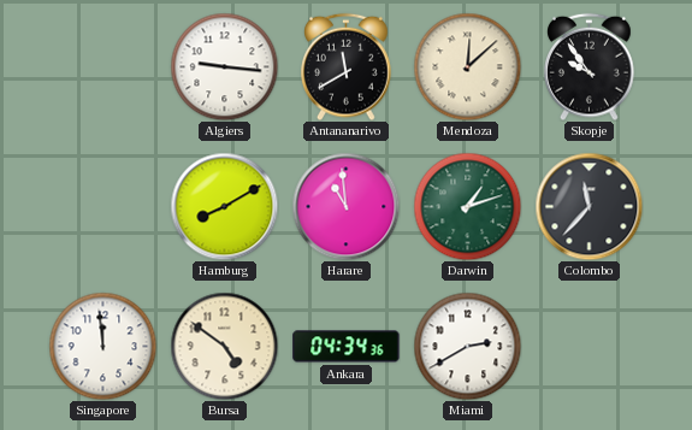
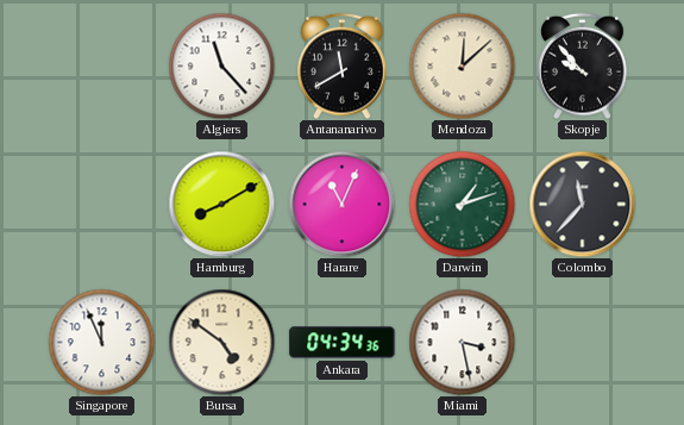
Algiers: 9:16 -> 11:23 (221, 65)
Skopje: 9:54 -> 9:53 (583, 65)
Harare: 10:59 -> 11:04 (341, 204)
Singapore: 11:59 -> 11:56 (101, 342)
Miami: 2:40 -> 3:28 (462, 342)
